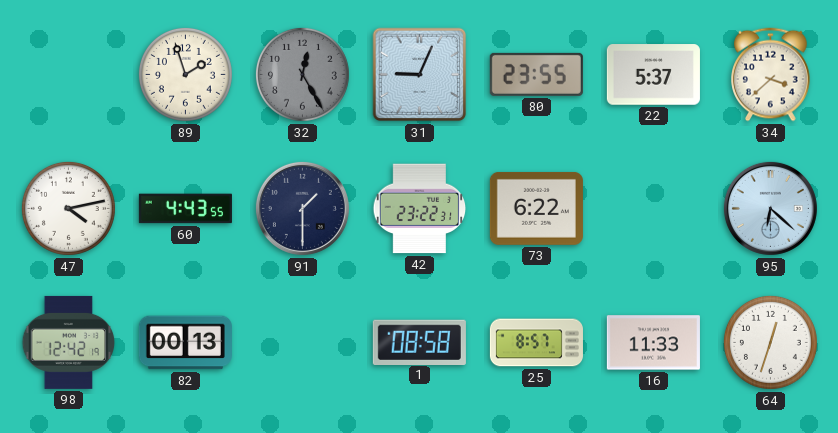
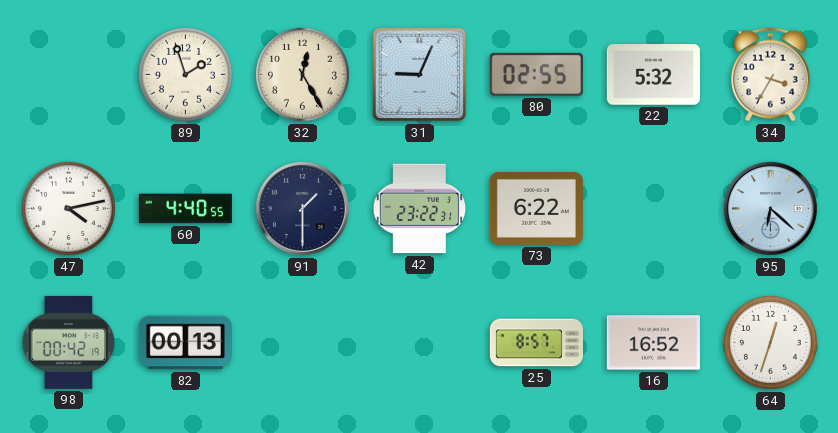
32 dial: grey -> cream (302, 74)
80: 23:55 -> 02:55 (536, 74)
22: 5:37 -> 5:32 (653, 75)
34: 3:38 -> 3:35 (771, 75)
60: 4:43 -> 4:40 (185, 209)
98: 12:42 -> 00:42 (69, 342)
1: 08:58 -> none (419, 342)
16: 11:33 -> 16:52 (653, 343)
